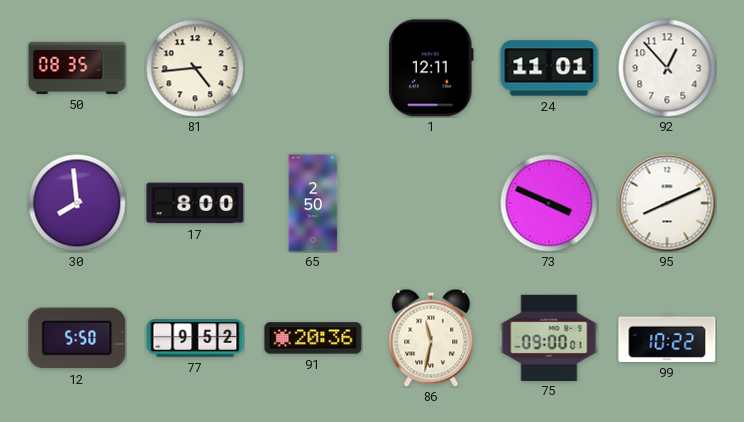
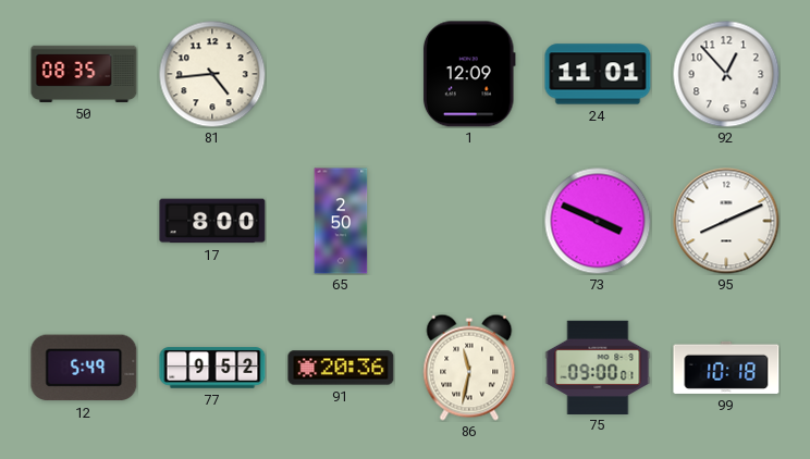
1: 12:11 -> 12:09 (469, 74)
30: 7:59 -> none (77, 203)
12: 5:50 -> 5:49 (84, 368)
99: 10:22 -> 10:18 (726, 368)
